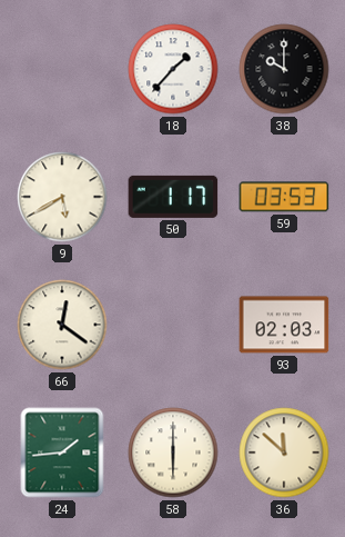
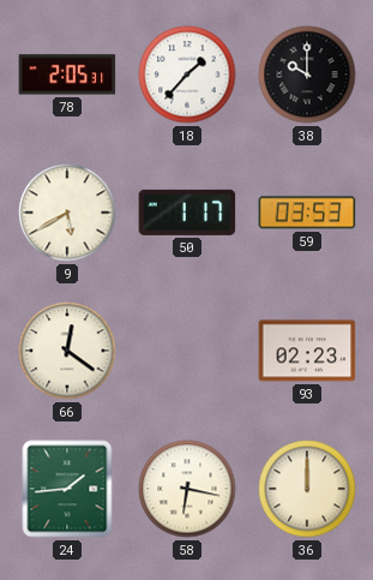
78: none -> 2:05 (67, 74)
93: 02:03 -> 02:23 (307, 351)
58: 6:00 -> 6:17 (187, 489)
36: 11:52 -> 12:00 (307, 489)
